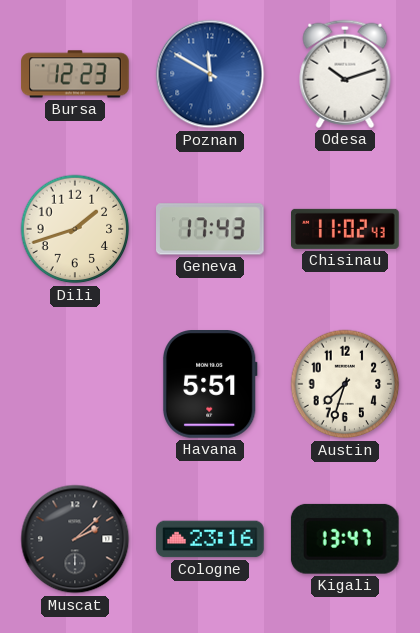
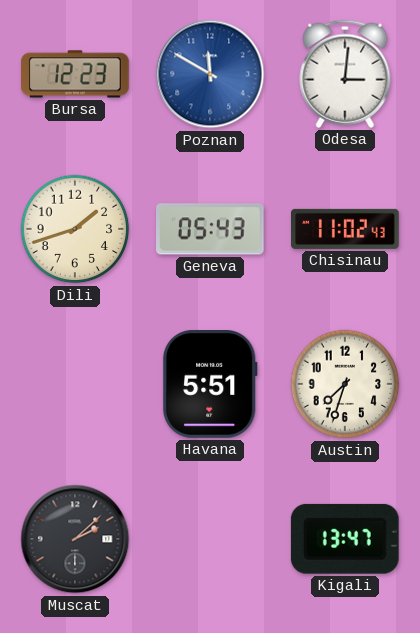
Odesa: 10:12 -> 3:01 (345, 74)
Geneva: 17:43 -> 05:43 (211, 229)
Cologne: 23:16 -> none (210, 539)
